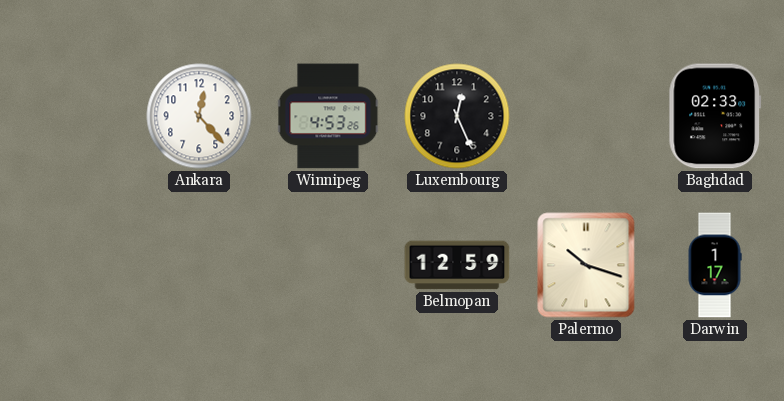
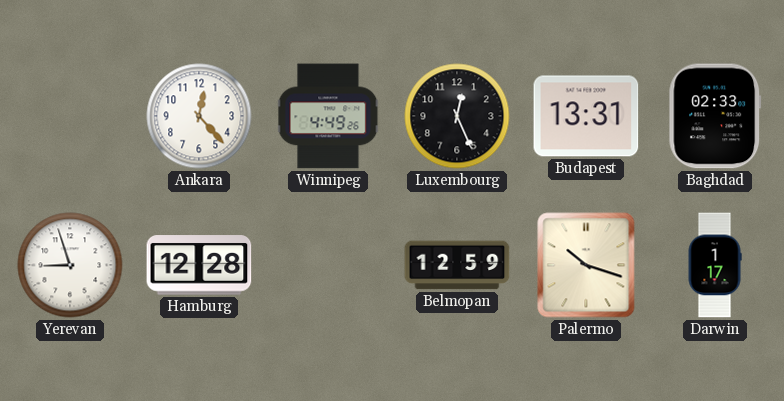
Winnipeg: 4:53 -> 4:49 (328, 116)
Budapest: none -> 13:31 (586, 116)
Yerevan: none -> 8:57 (70, 265)
Hamburg: none -> 12:28 (199, 265)
